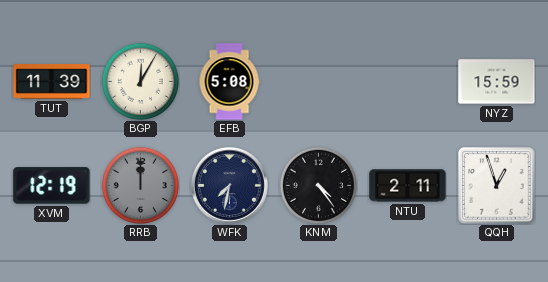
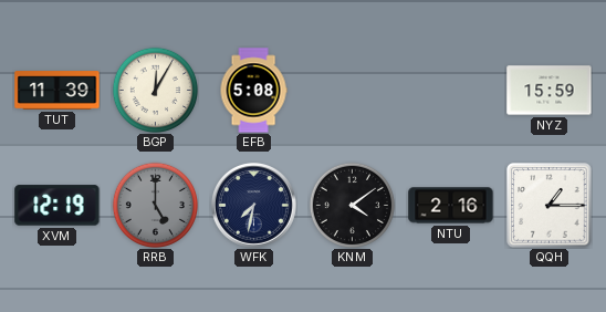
RRB: 12:00 -> 5:00 (155, 205)
KNM: 4:24 -> 4:09 (352, 205)
NTU: 2:11 -> 2:16 (451, 206)
QQH: 12:57 -> 1:15 (550, 206)
